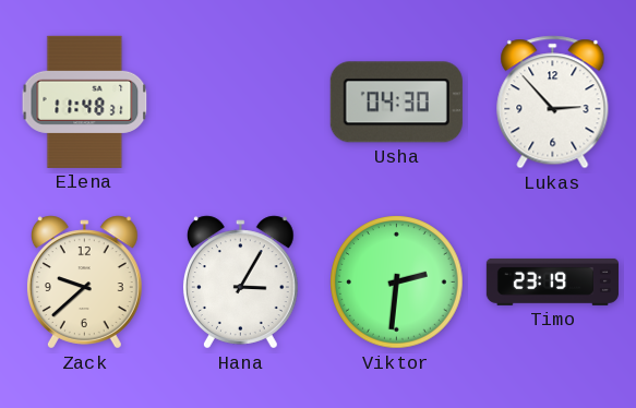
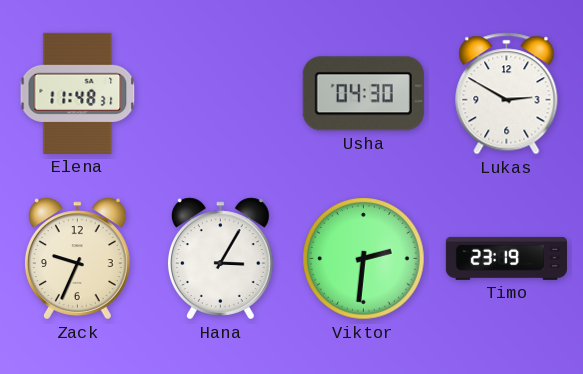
Lukas: 2:53 -> 2:50 (507, 94)
Zack: 9:38 -> 9:34 (77, 259)
